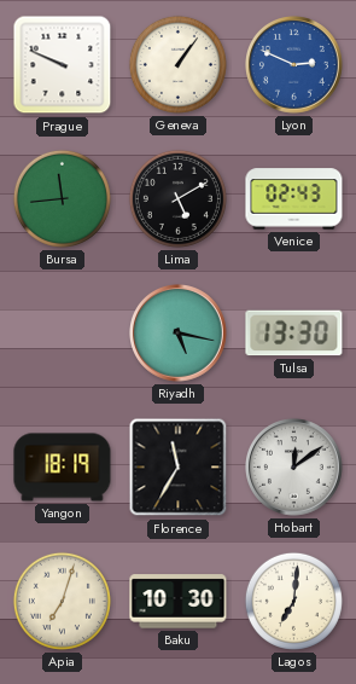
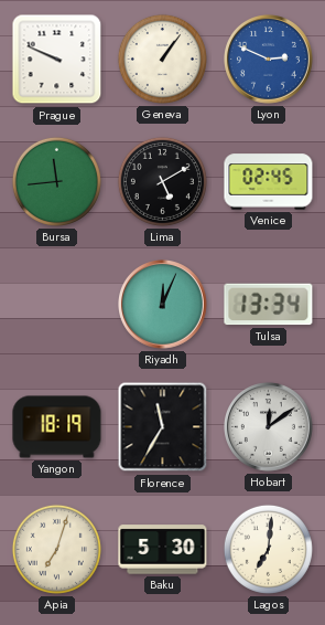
Venice: 02:43 -> 02:45 (269, 182)
Riyadh: 5:17 -> 12:04 (163, 305)
Tulsa: 13:30 -> 13:34 (269, 305)
Baku: 10:30 -> 5:30 (163, 550)
